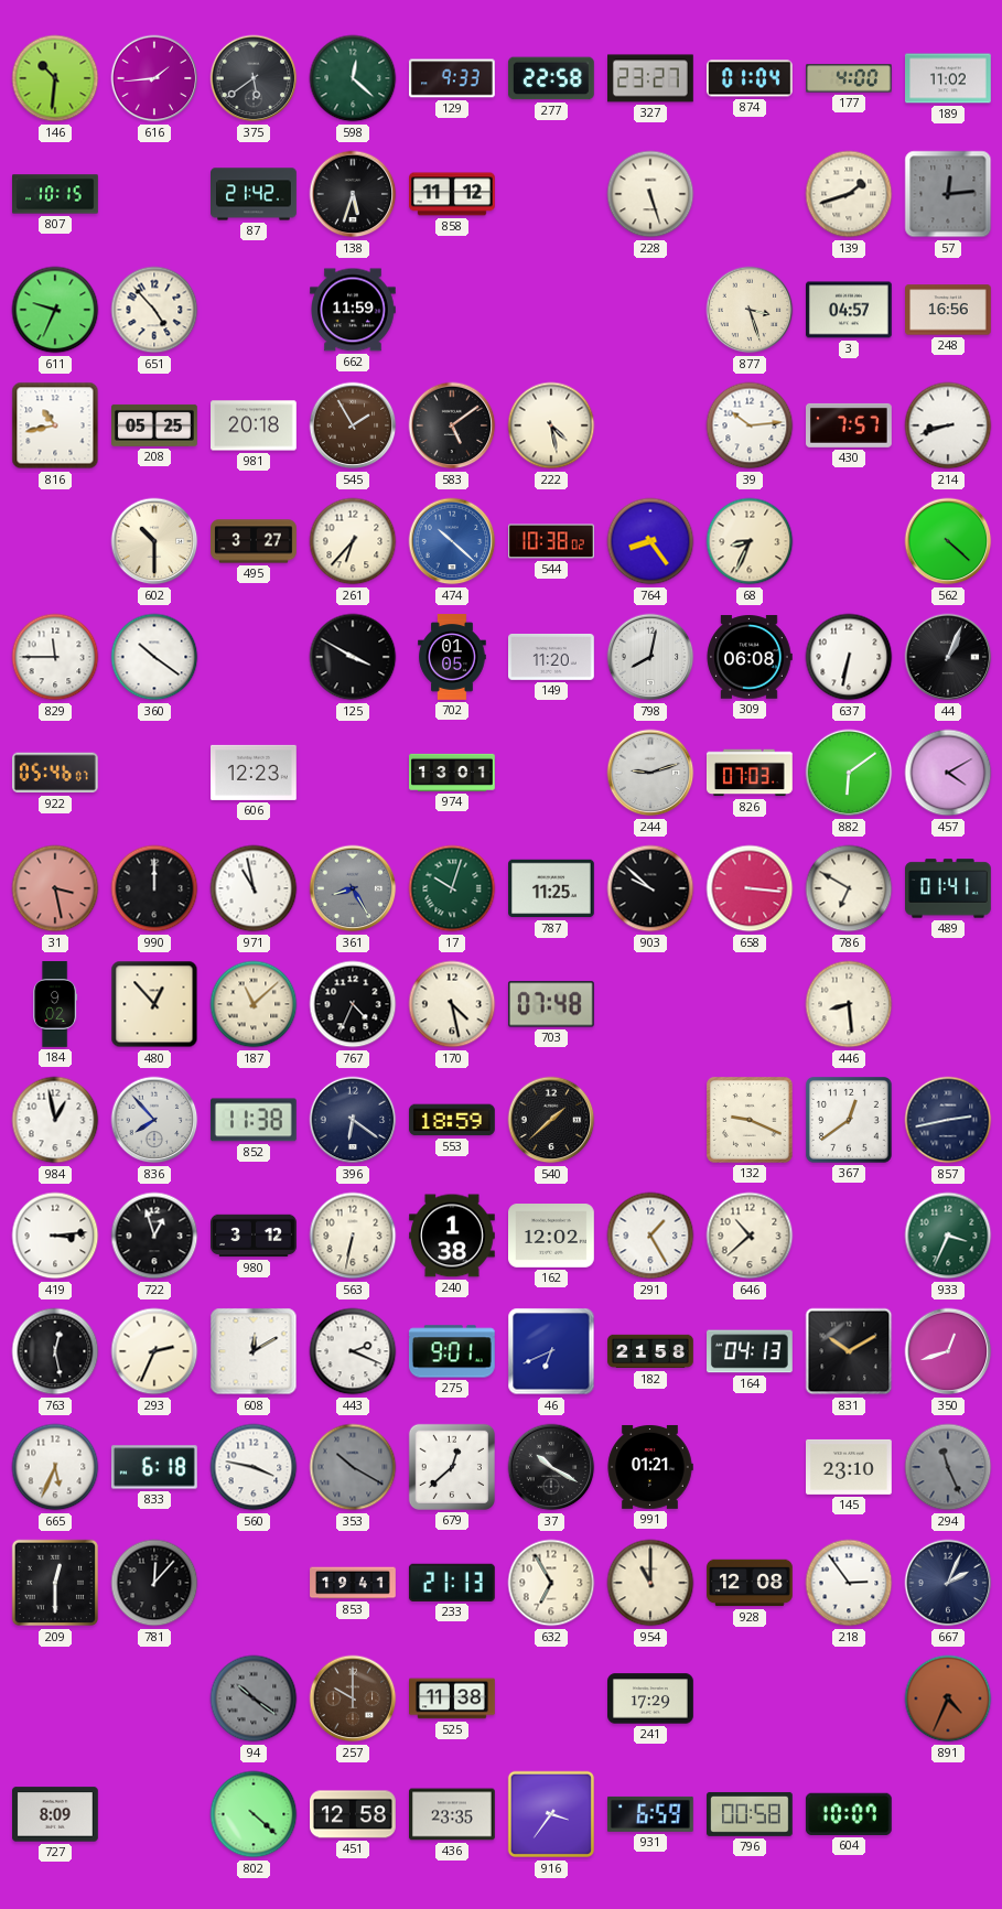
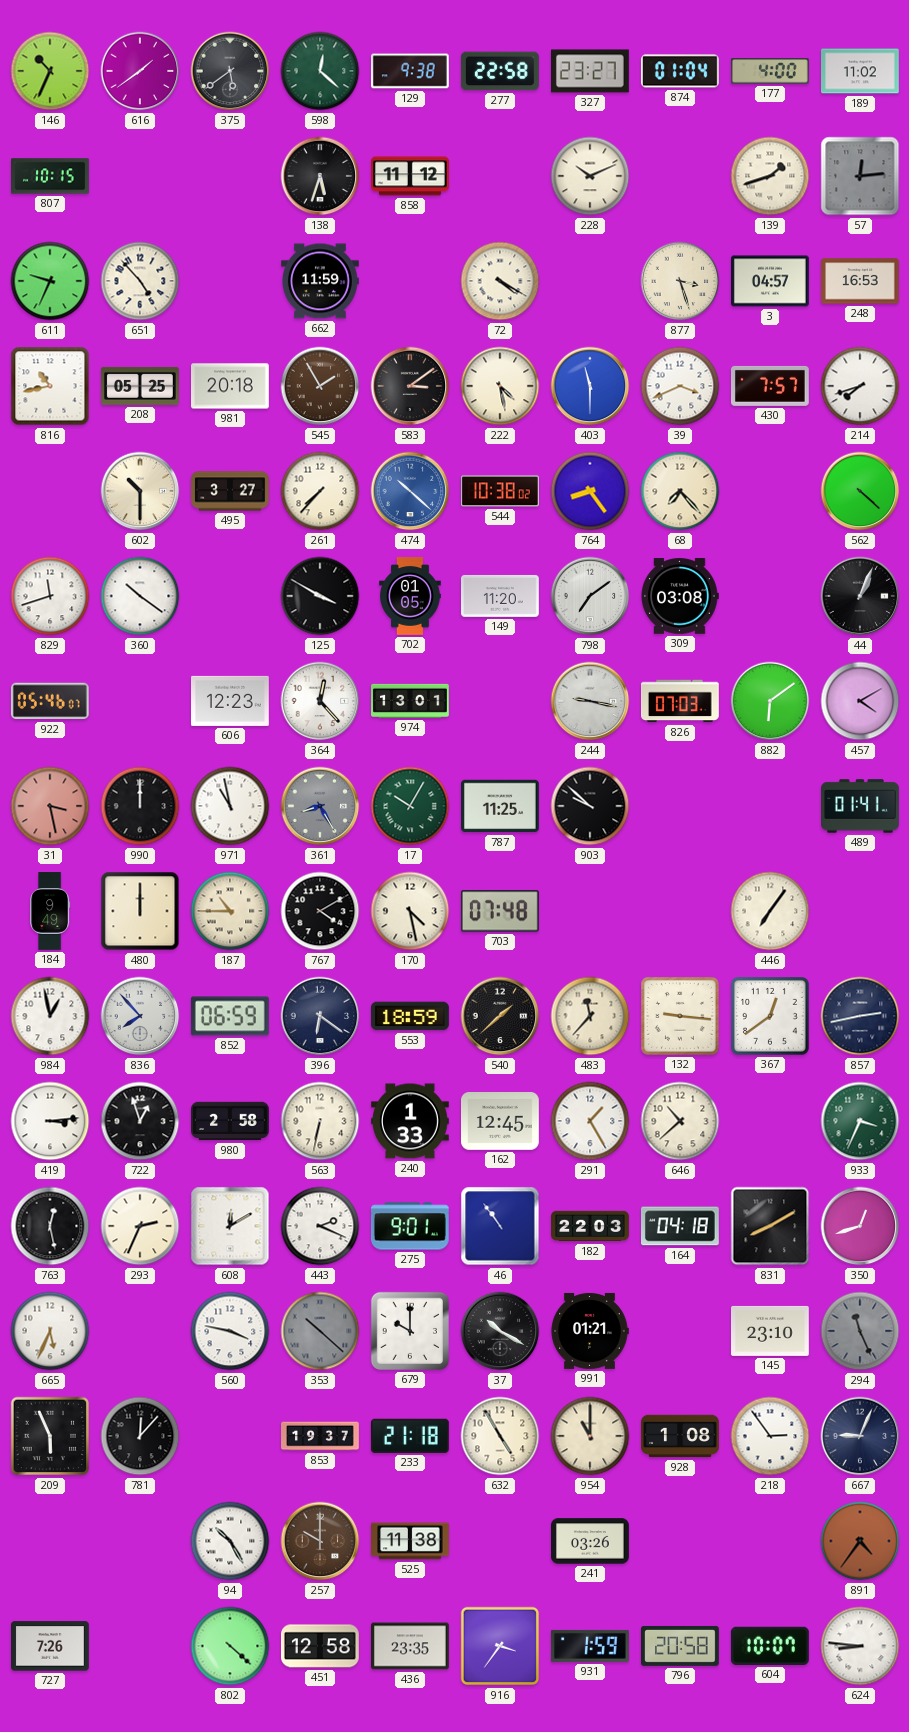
146: 10:31 -> 10:34 (50, 71)
616: 1:44 -> 1:39 (140, 71)
129: 9:33 -> 9:38 (410, 71)
87: 21:42 -> none (254, 194)
228: 5:27 -> 10:11 (590, 176)
72: none -> 4:20 (500, 281)
248: 16:56 -> 16:53 (861, 281)
583: 5:09 -> 3:09 (410, 386)
403: none -> 11:30 (590, 386)
39: 10:14 -> 3:41 (680, 386)
214: 8:42 -> 7:42 (860, 386)
261: 6:37 -> 7:37 (320, 491)
68: 8:34 -> 7:23 (680, 491)
829: 11:45 -> 11:42 (50, 596)
798: 8:02 -> 7:09 (590, 596)
309: 06:08 -> 03:08 (680, 596)
637: 6:32 -> none (849, 657)
364: none -> 12:23 (320, 701)
244: 9:12 -> 9:17 (590, 701)
17: 10:03 -> 10:05 (410, 806)
658: 3:16 -> none (750, 888)
786: 6:50 -> none (849, 888)
184: 9:02 -> 9:49 (50, 911)
480: 12:53 -> 12:00 (140, 911)
187: 11:08 -> 10:45 (230, 911)
767: 4:34 -> 4:10 (320, 911)
446: 8:29 -> 7:06 (770, 911)
852: 11:38 -> 06:59 (230, 1016)
483: none -> 11:37 (590, 1016)
132: 9:19 -> 9:16 (681, 1017)
980: 3:12 -> 2:58 (231, 1121)
240: 1:38 -> 1:33 (411, 1121)
162: 12:02 -> 12:45 (501, 1121)
46: 6:41 -> 10:54 (500, 1226)
182: 21:58 -> 22:03 (590, 1226)
164: 04:13 -> 04:18 (681, 1226)
831: 10:10 -> 8:10 (770, 1226)
833: 6:18 -> none (155, 1467)
353: 10:20 -> 10:22 (320, 1331)
679: 12:38 -> 10:00 (410, 1331)
209: 12:30 -> 5:56 (50, 1436)
853: 19:41 -> 19:37 (320, 1436)
233: 21:13 -> 21:18 (410, 1436)
632: 6:55 -> 4:55 (500, 1436)
928: 12:08 -> 1:08 (680, 1436)
667: 2:04 -> 9:04 (860, 1436)
94: 10:21 -> 10:25 (230, 1541)
94 dial: grey -> white (230, 1541)
241: 17:29 -> 03:26 (591, 1541)
891: 4:34 -> 4:36 (860, 1541)
727: 8:09 -> 7:26 (51, 1646)
931: 6:59 -> 1:59 (590, 1646)
796: 00:58 -> 20:58 (681, 1646)
624: none -> 8:46 (860, 1646)
